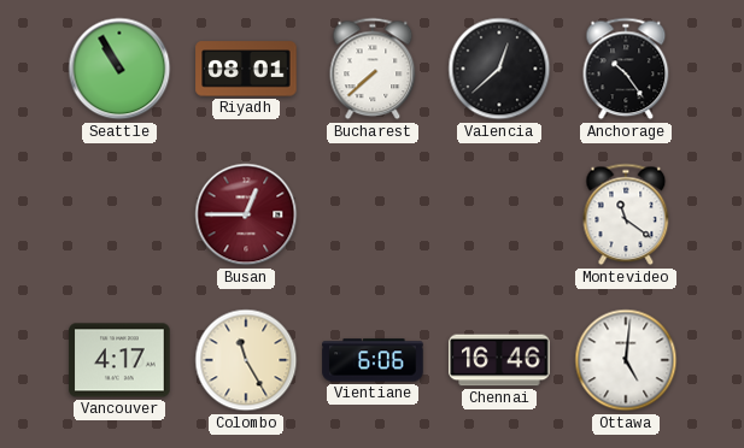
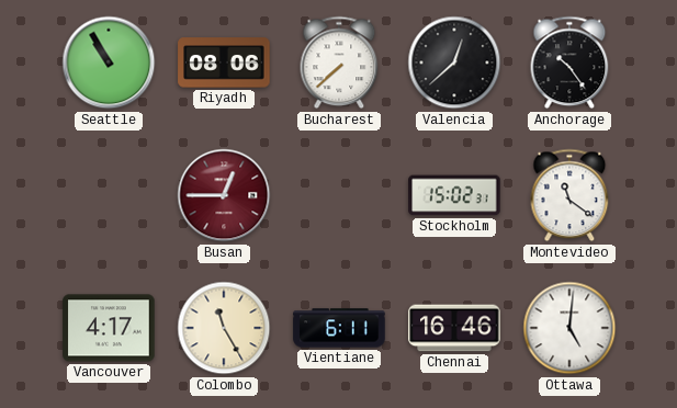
Riyadh: 08:01 -> 08:06 (224, 63)
Stockholm: none -> 15:02 (454, 195)
Vientiane: 6:06 -> 6:11 (339, 328)
